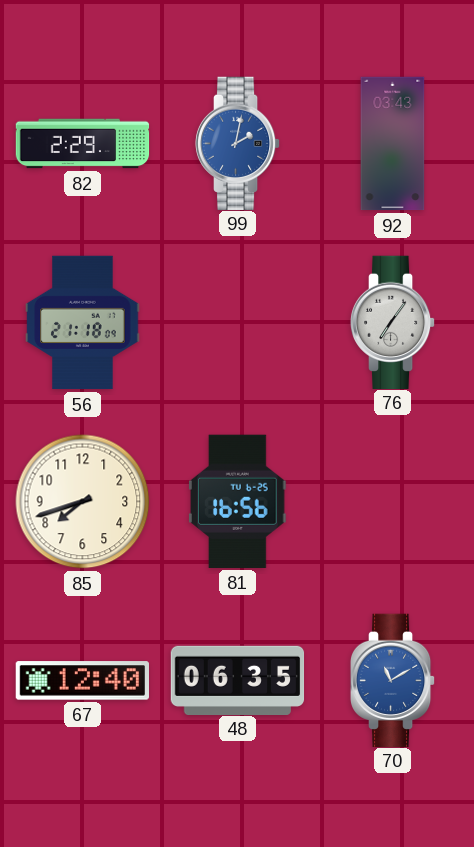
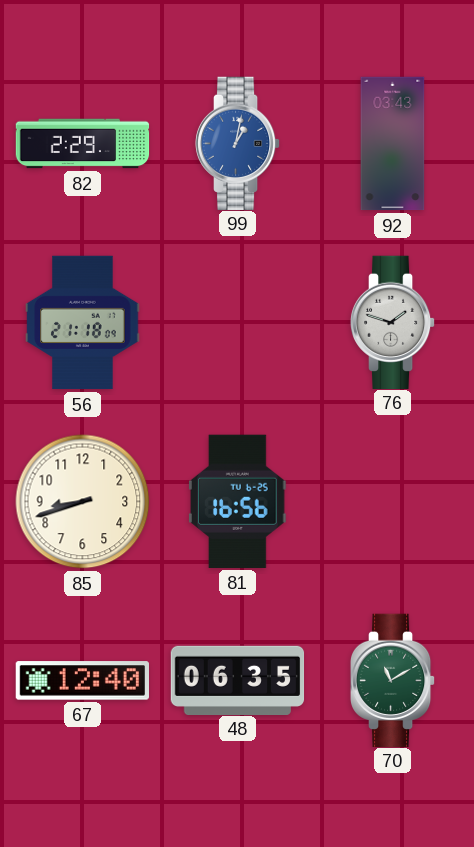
99: 2:02 -> 1:02 (238, 143)
76: 7:06 -> 1:48 (393, 322)
85: 7:42 -> 8:42 (83, 502)
70 dial: blue -> green (393, 680)
